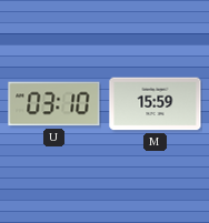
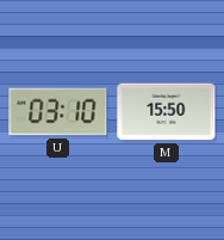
M: 15:59 -> 15:50 (167, 112)
